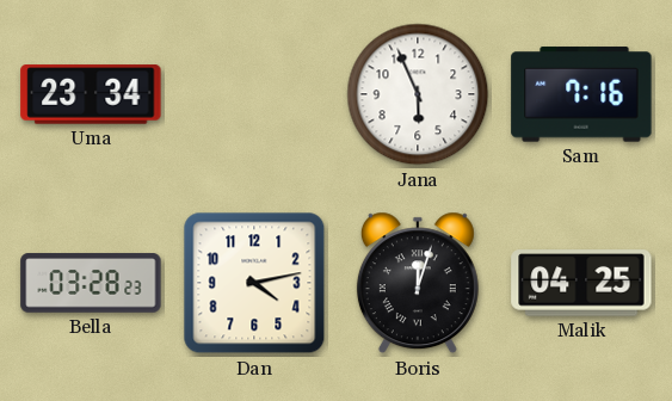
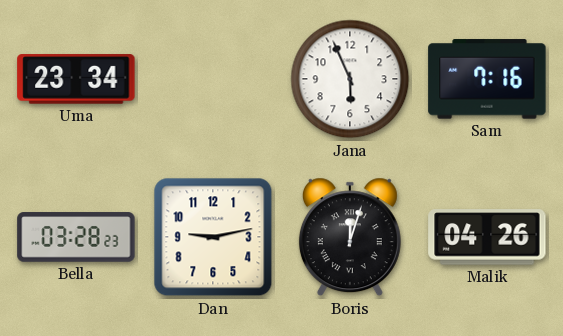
Dan: 4:13 -> 9:13 (213, 237)
Malik: 04:25 -> 04:26 (487, 237)
